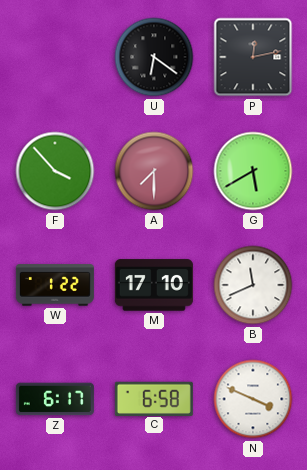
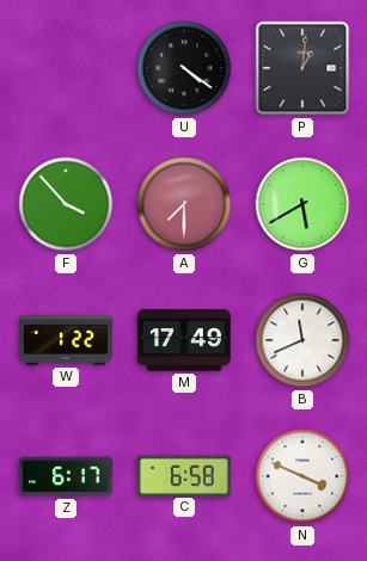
U: 6:21 -> 4:21 (184, 68)
P: 12:13 -> 1:01 (302, 68)
M: 17:10 -> 17:49 (184, 340)
